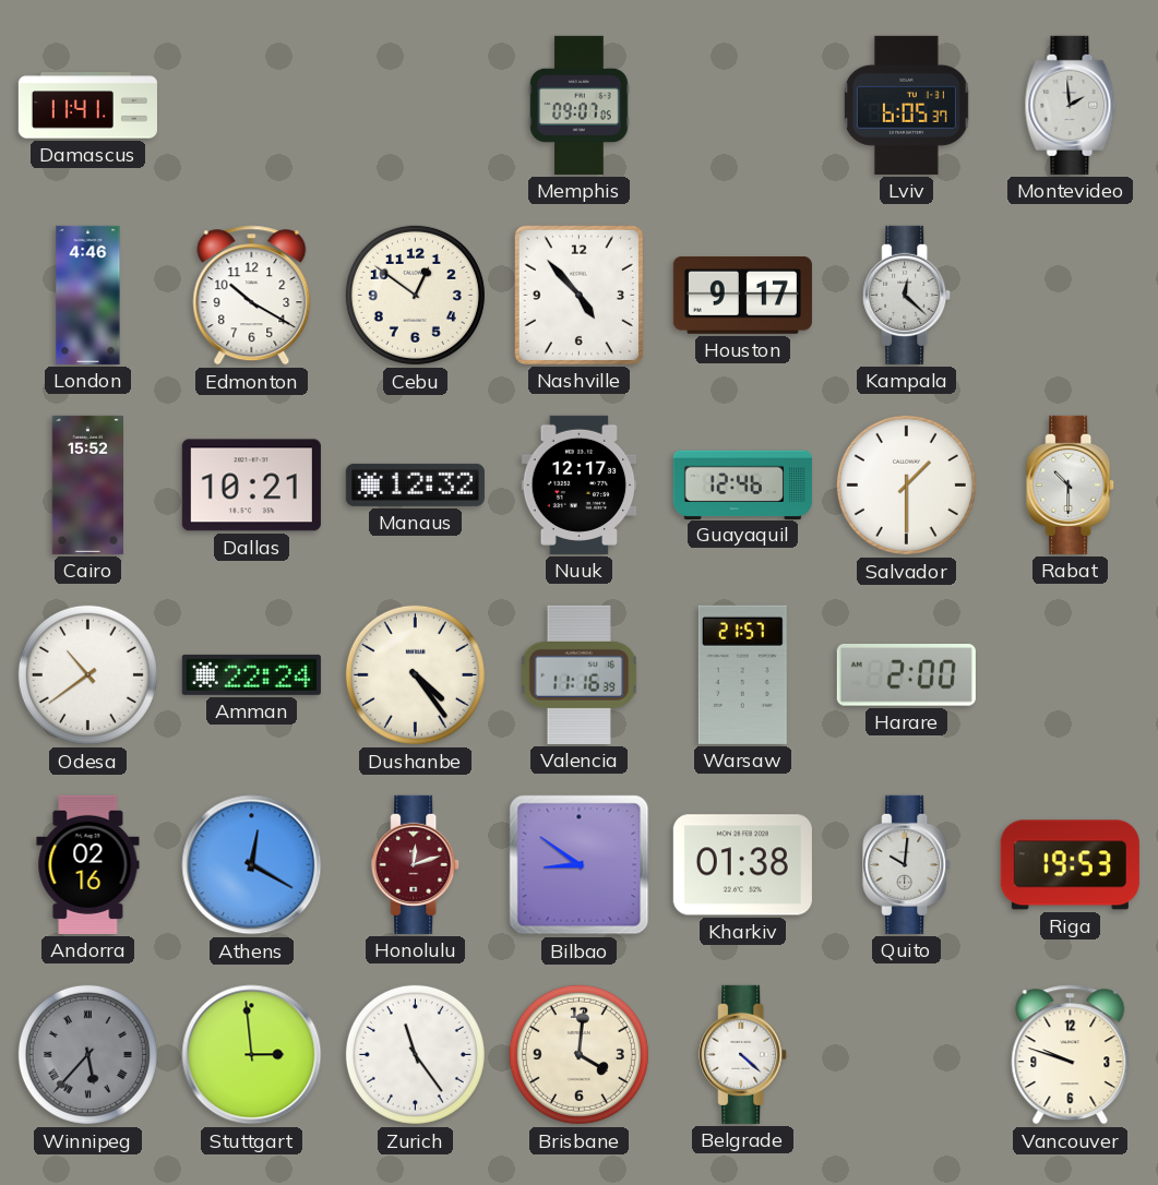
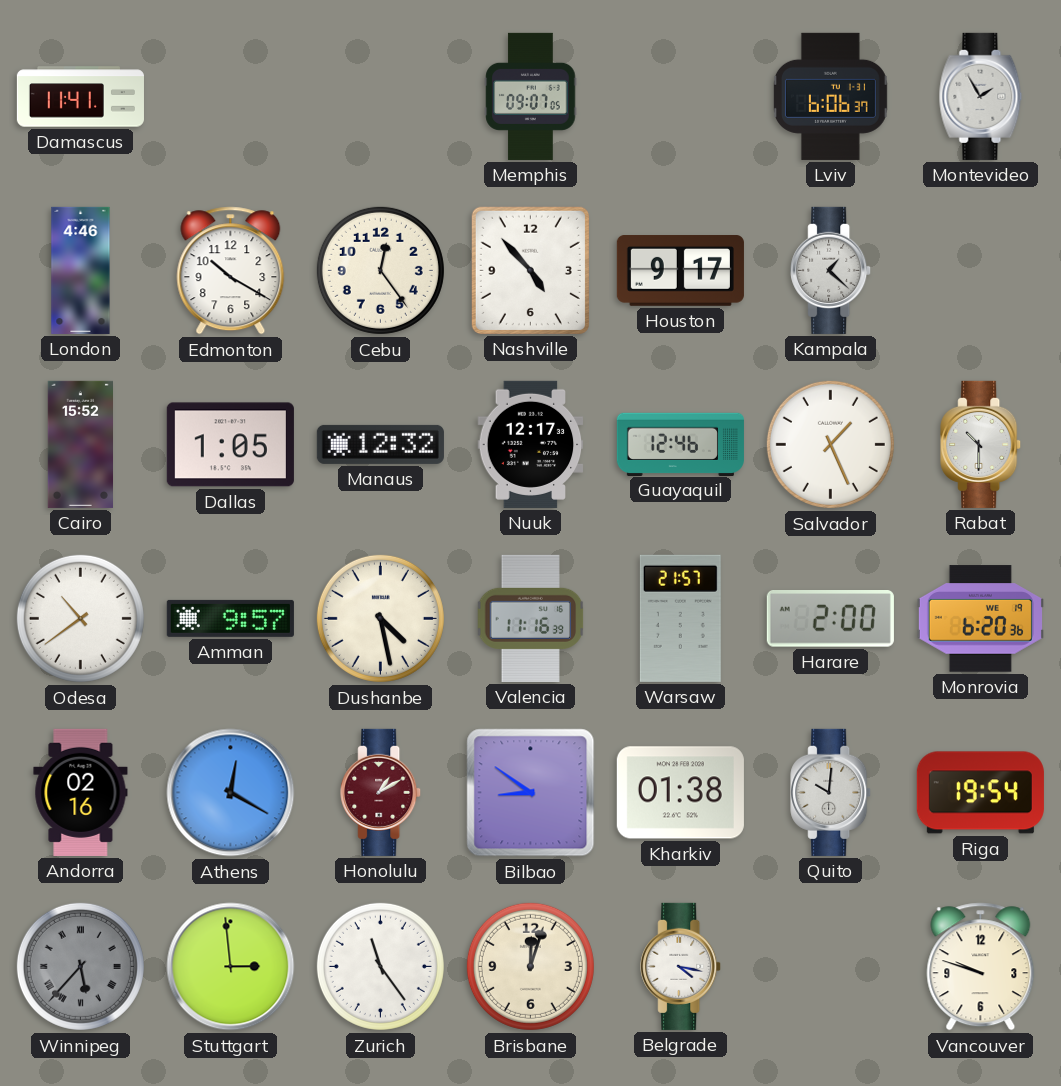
Lviv: 6:05 -> 6:06 (830, 96)
Montevideo: 1:59 -> 1:55 (981, 96)
Cebu: 12:51 -> 12:24 (380, 270)
Kampala: 12:22 -> 1:22 (831, 270)
Dallas: 10:21 -> 1:05 (230, 445)
Salvador: 1:30 -> 1:26 (830, 444)
Amman: 22:24 -> 9:57 (230, 618)
Dushanbe: 4:24 -> 4:28 (380, 618)
Monrovia: none -> 6:20 (980, 619)
Honolulu: 12:12 -> 1:10 (381, 792)
Riga: 19:53 -> 19:54 (980, 793)
Brisbane: 4:01 -> 12:03 (530, 966)
Belgrade: 4:22 -> 4:17 (681, 966)
